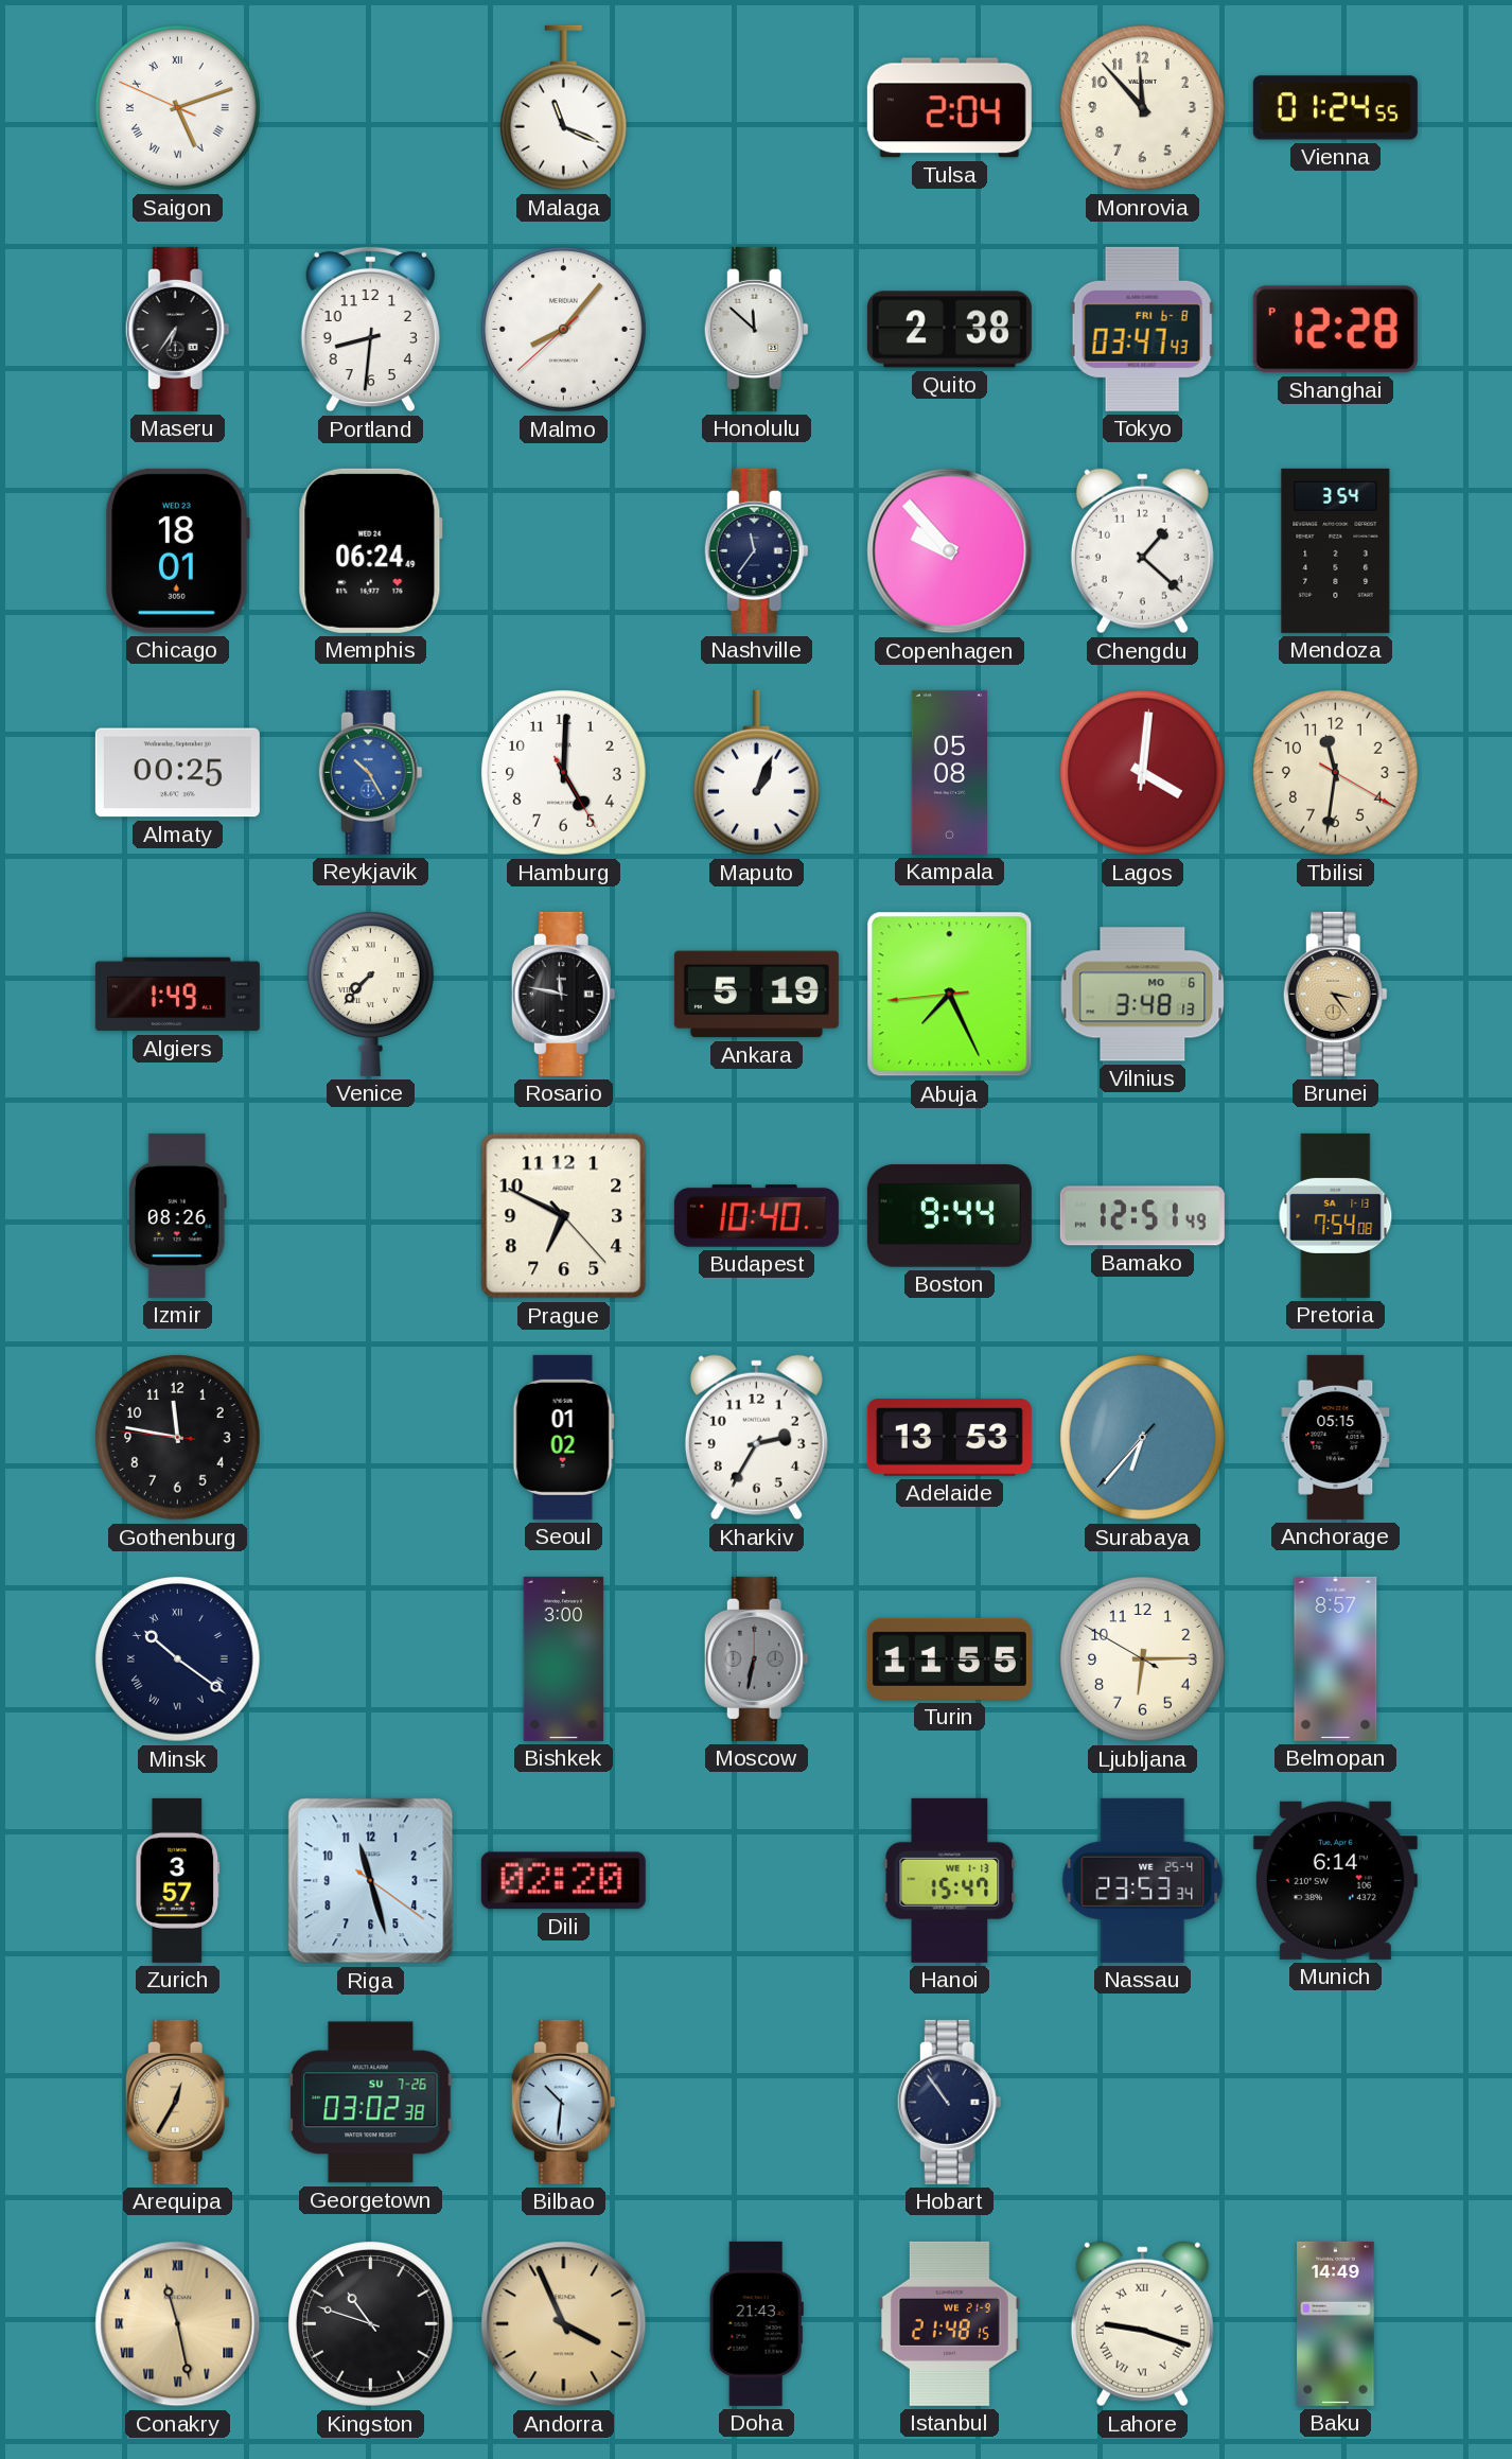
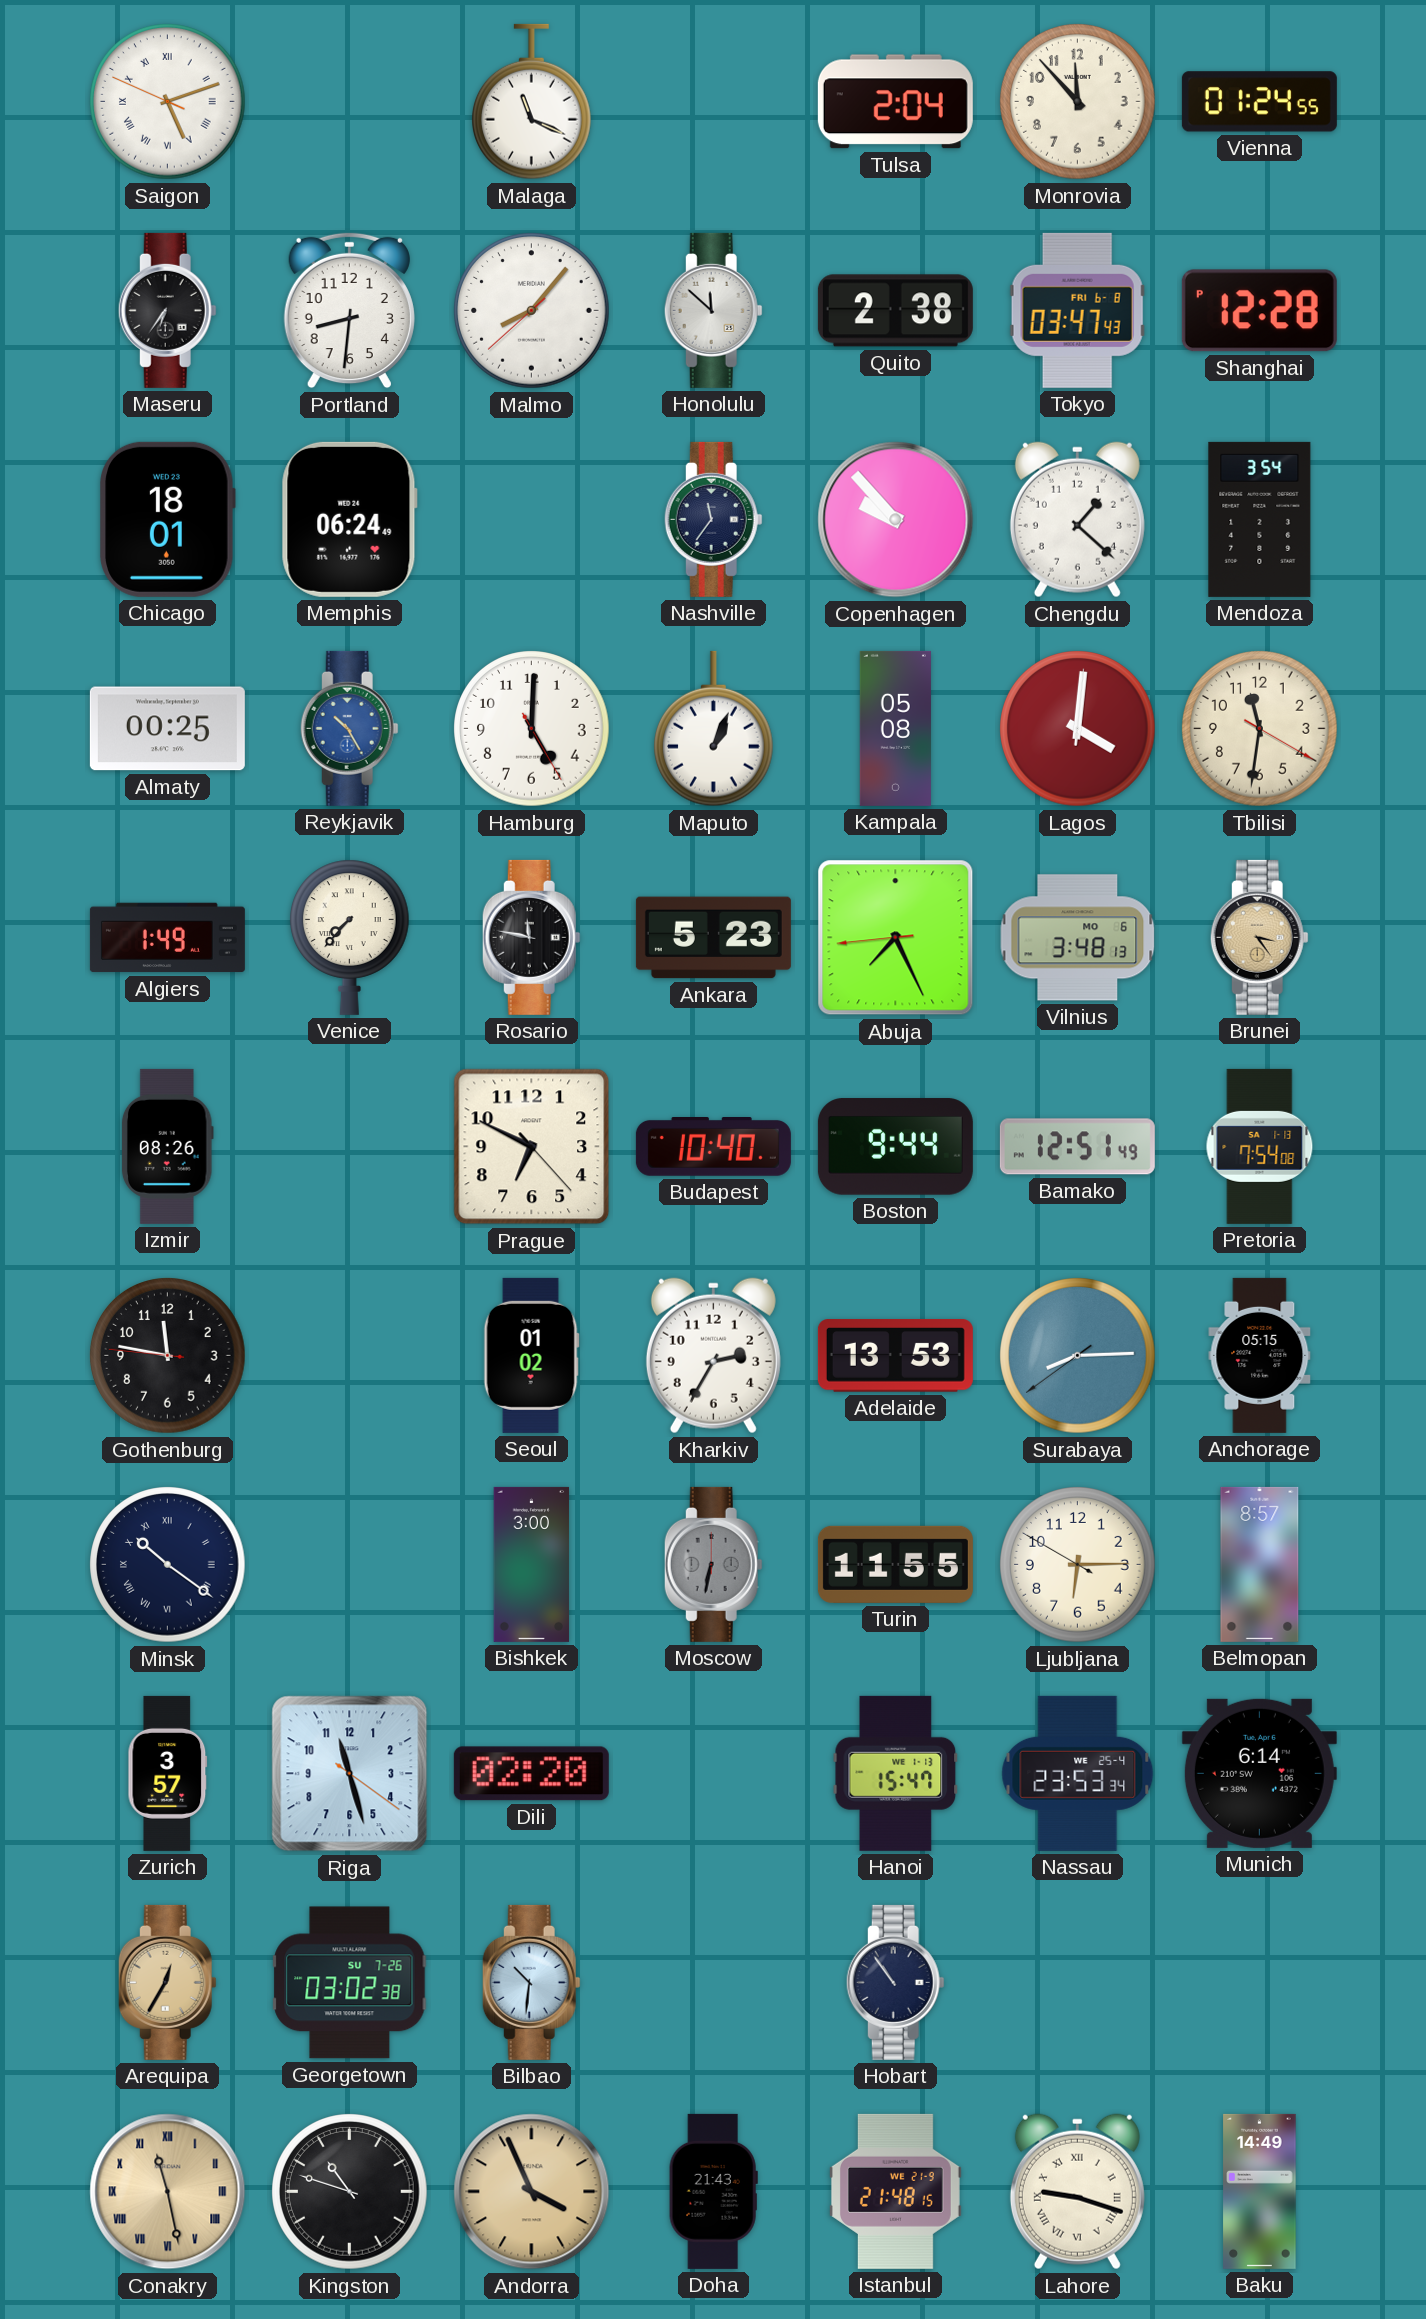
Ankara: 5:19 -> 5:23 (713, 938)
Surabaya: 6:36 -> 8:14 (1078, 1356)
